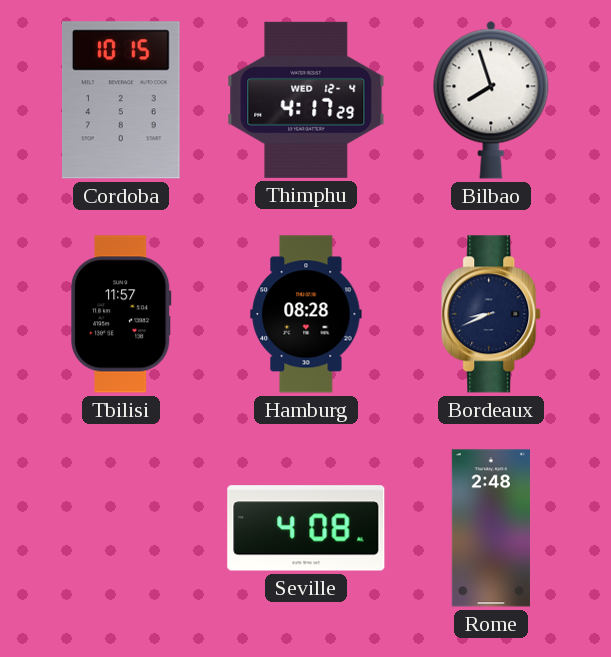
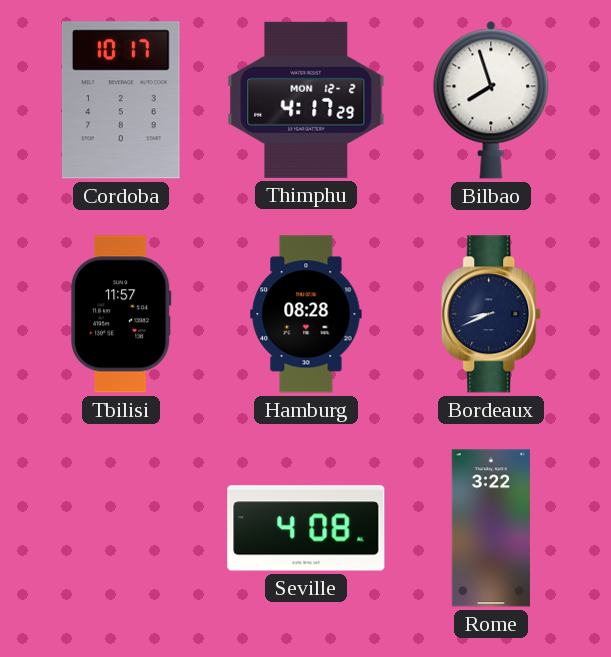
Cordoba: 10:15 -> 10:17 (121, 100)
Thimphu date: WED 12-4 -> MON 12-2 (306, 100)
Rome: 2:48 -> 3:22 (491, 528)
